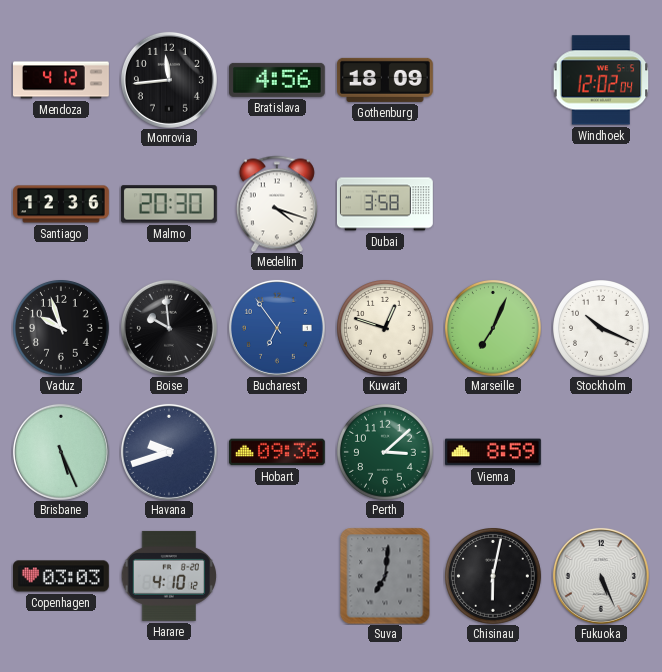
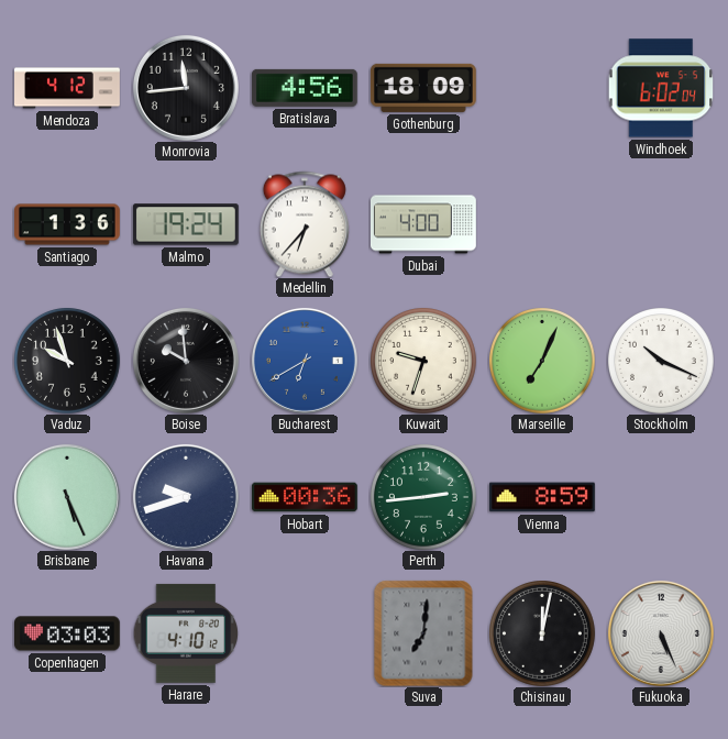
Windhoek: 12:02 -> 6:02 (661, 88)
Santiago: 12:36 -> 1:36 (68, 224)
Malmo: 20:30 -> 19:24 (186, 224)
Medellin: 4:18 -> 6:37 (305, 224)
Dubai: 3:58 -> 4:00 (424, 224)
Bucharest: 6:54 -> 6:40 (305, 361)
Kuwait: 12:48 -> 9:33 (423, 361)
Hobart: 09:36 -> 00:36 (305, 497)
Perth: 3:08 -> 2:44 (423, 497)
Chisinau: 6:02 -> 12:02 (542, 633)
